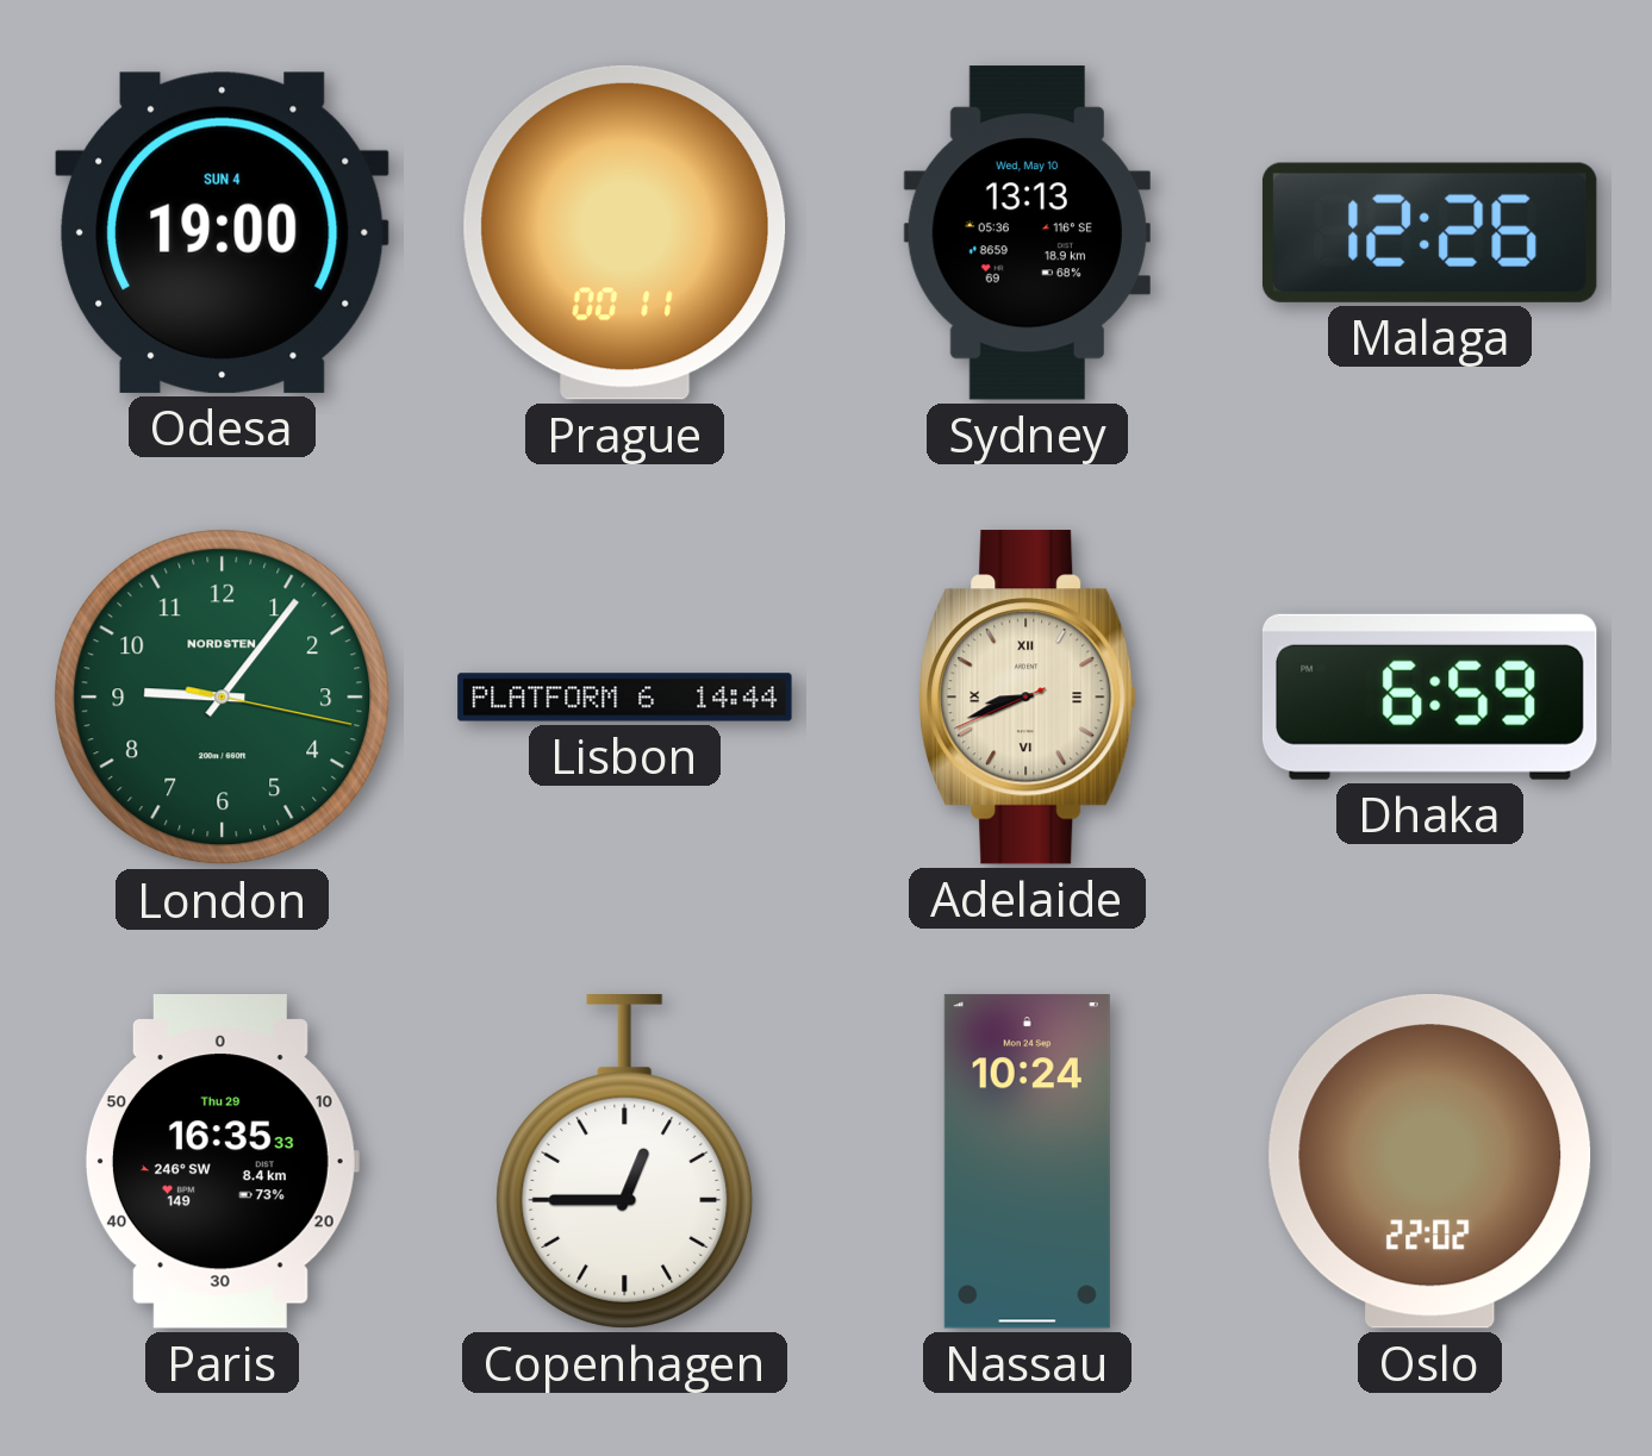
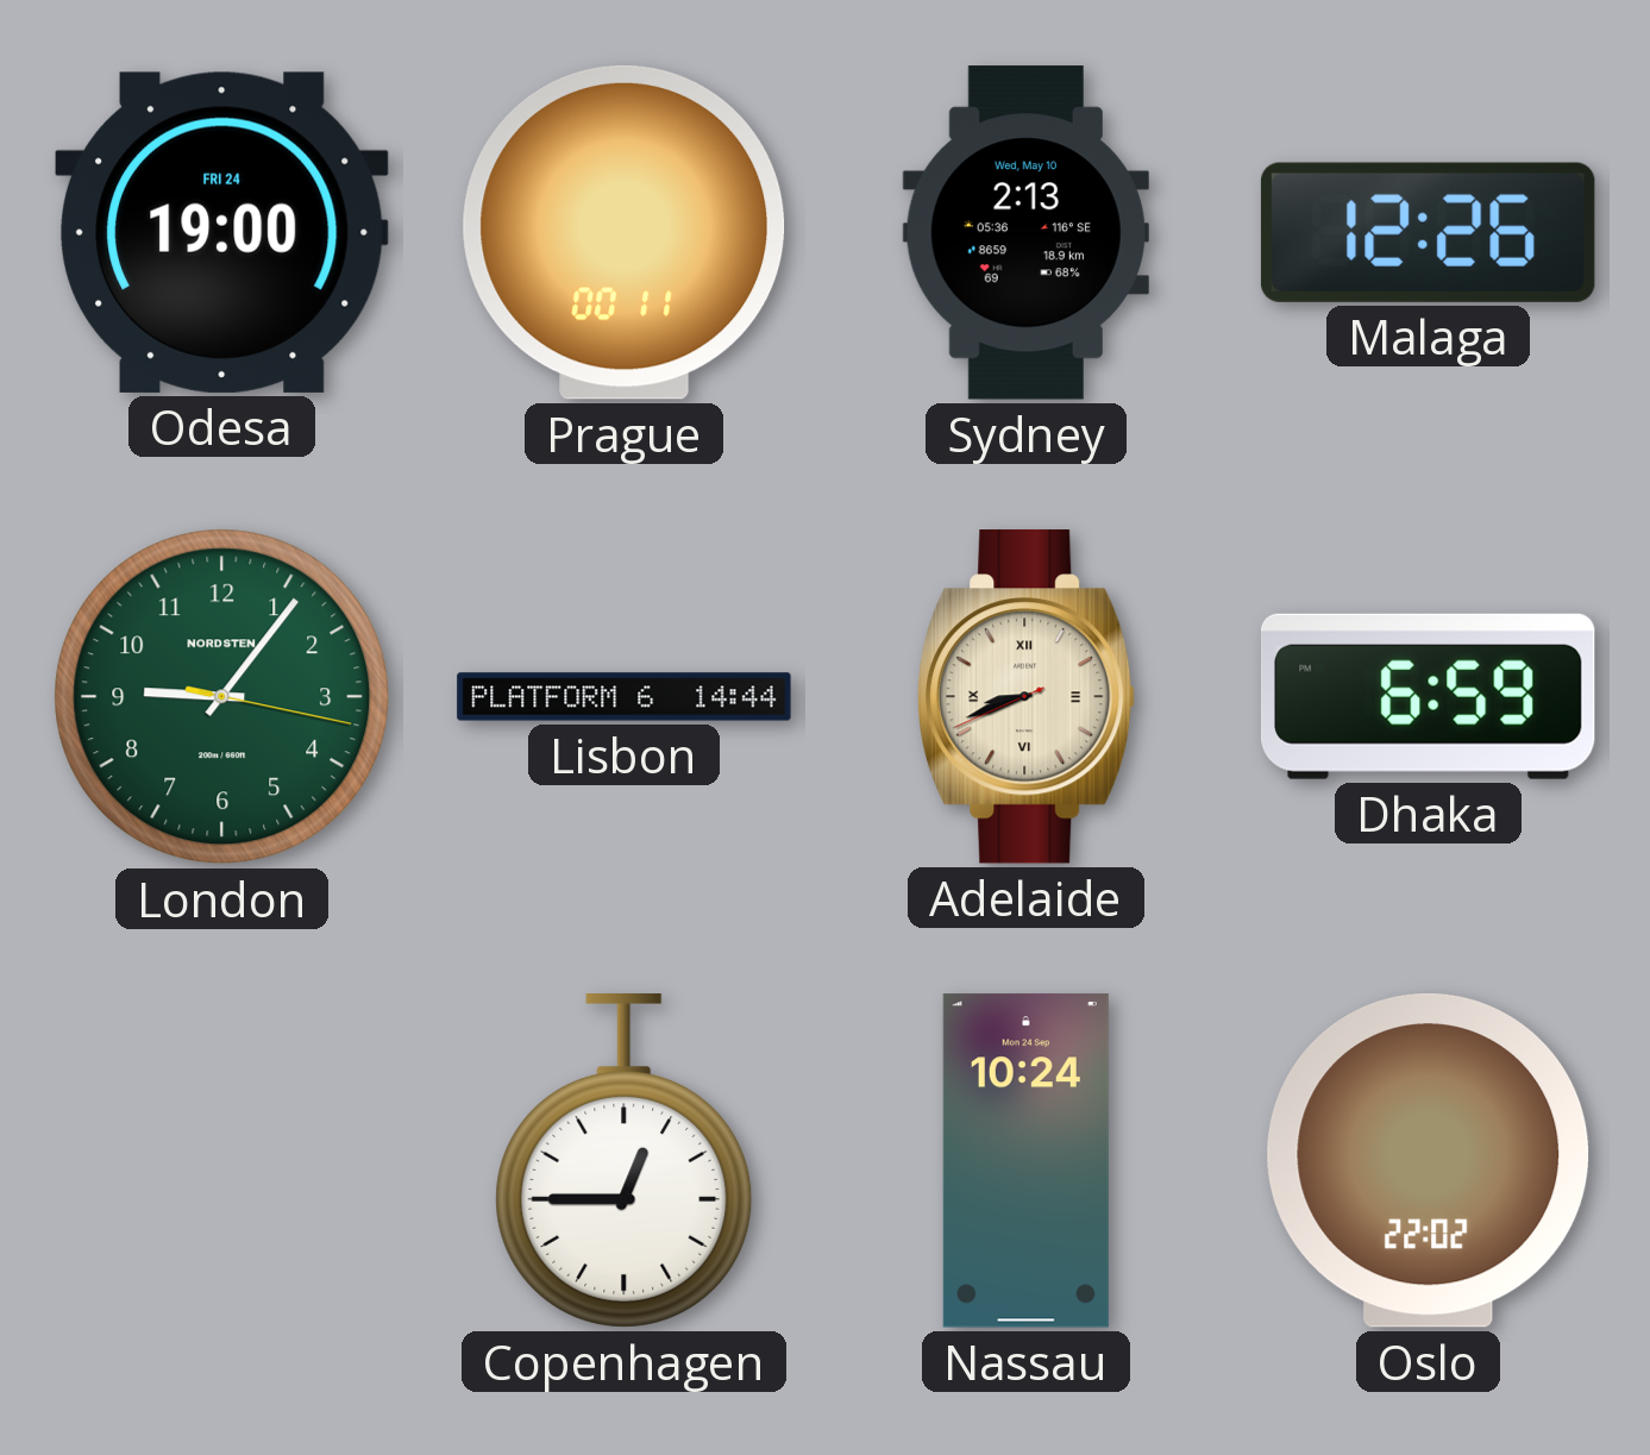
Odesa date: SUN 4 -> FRI 24 (221, 232)
Sydney: 13:13 -> 2:13 (1025, 233)
Paris: 16:35 -> none (222, 1162)
